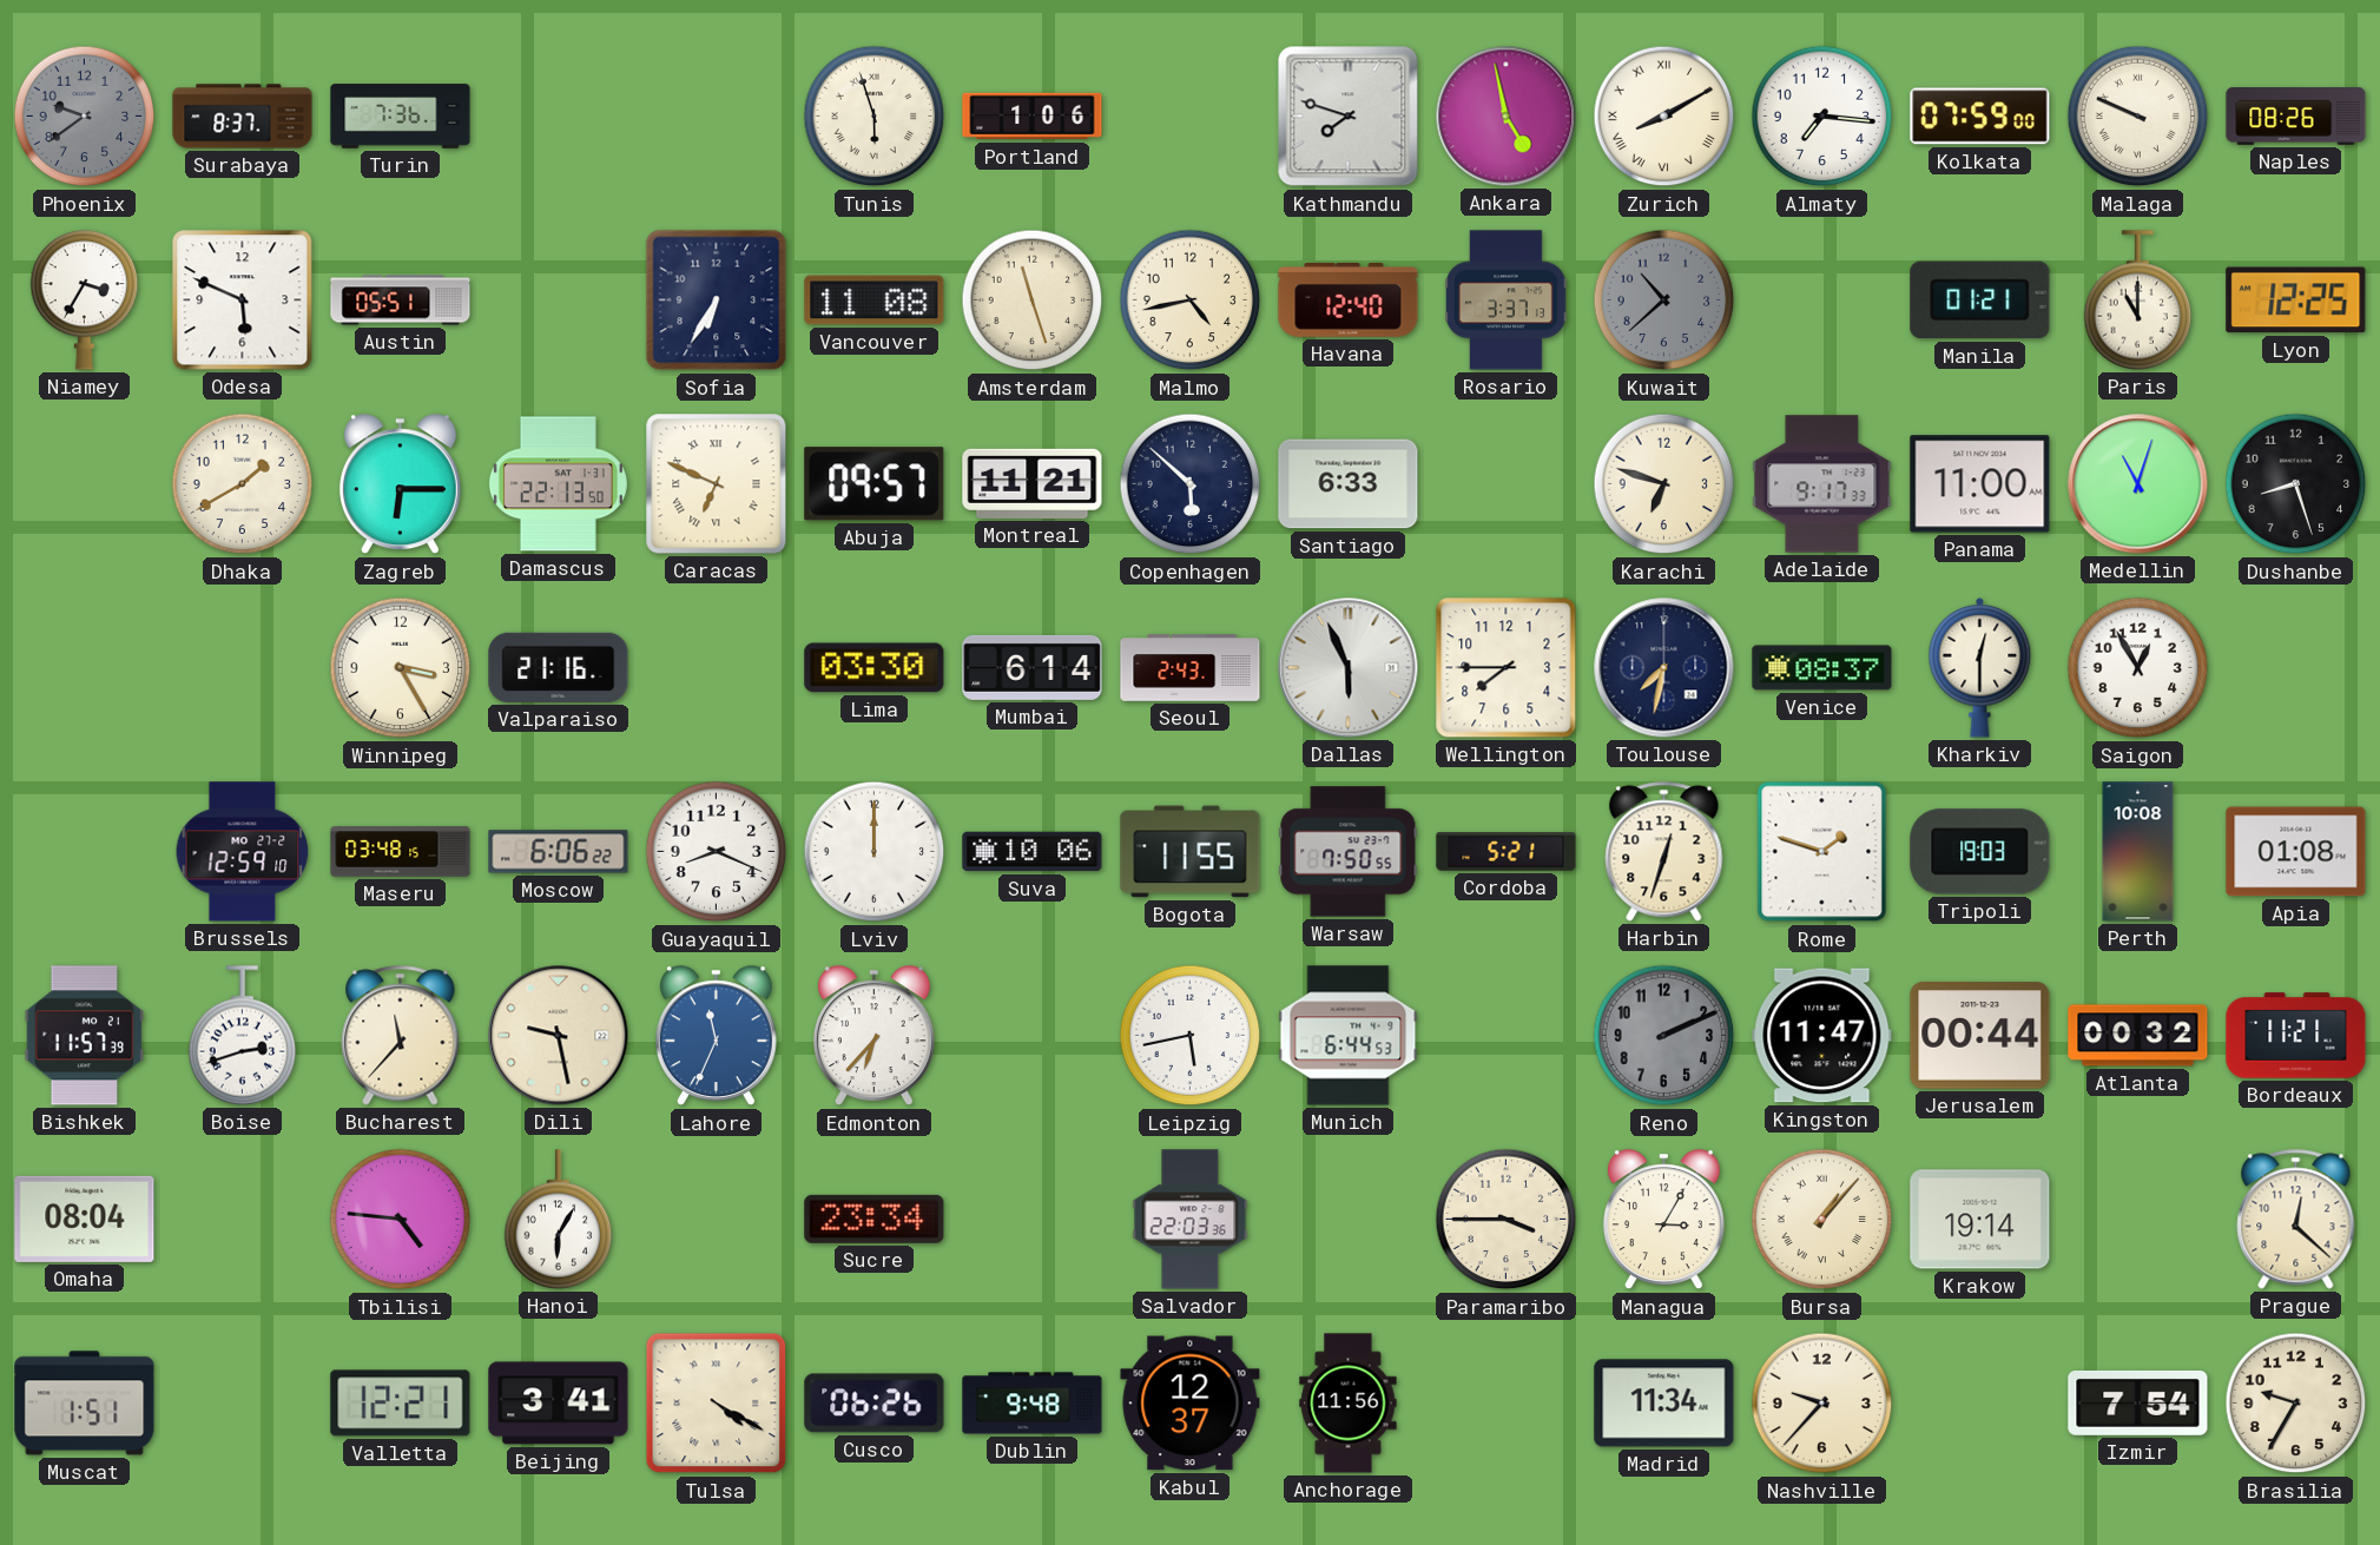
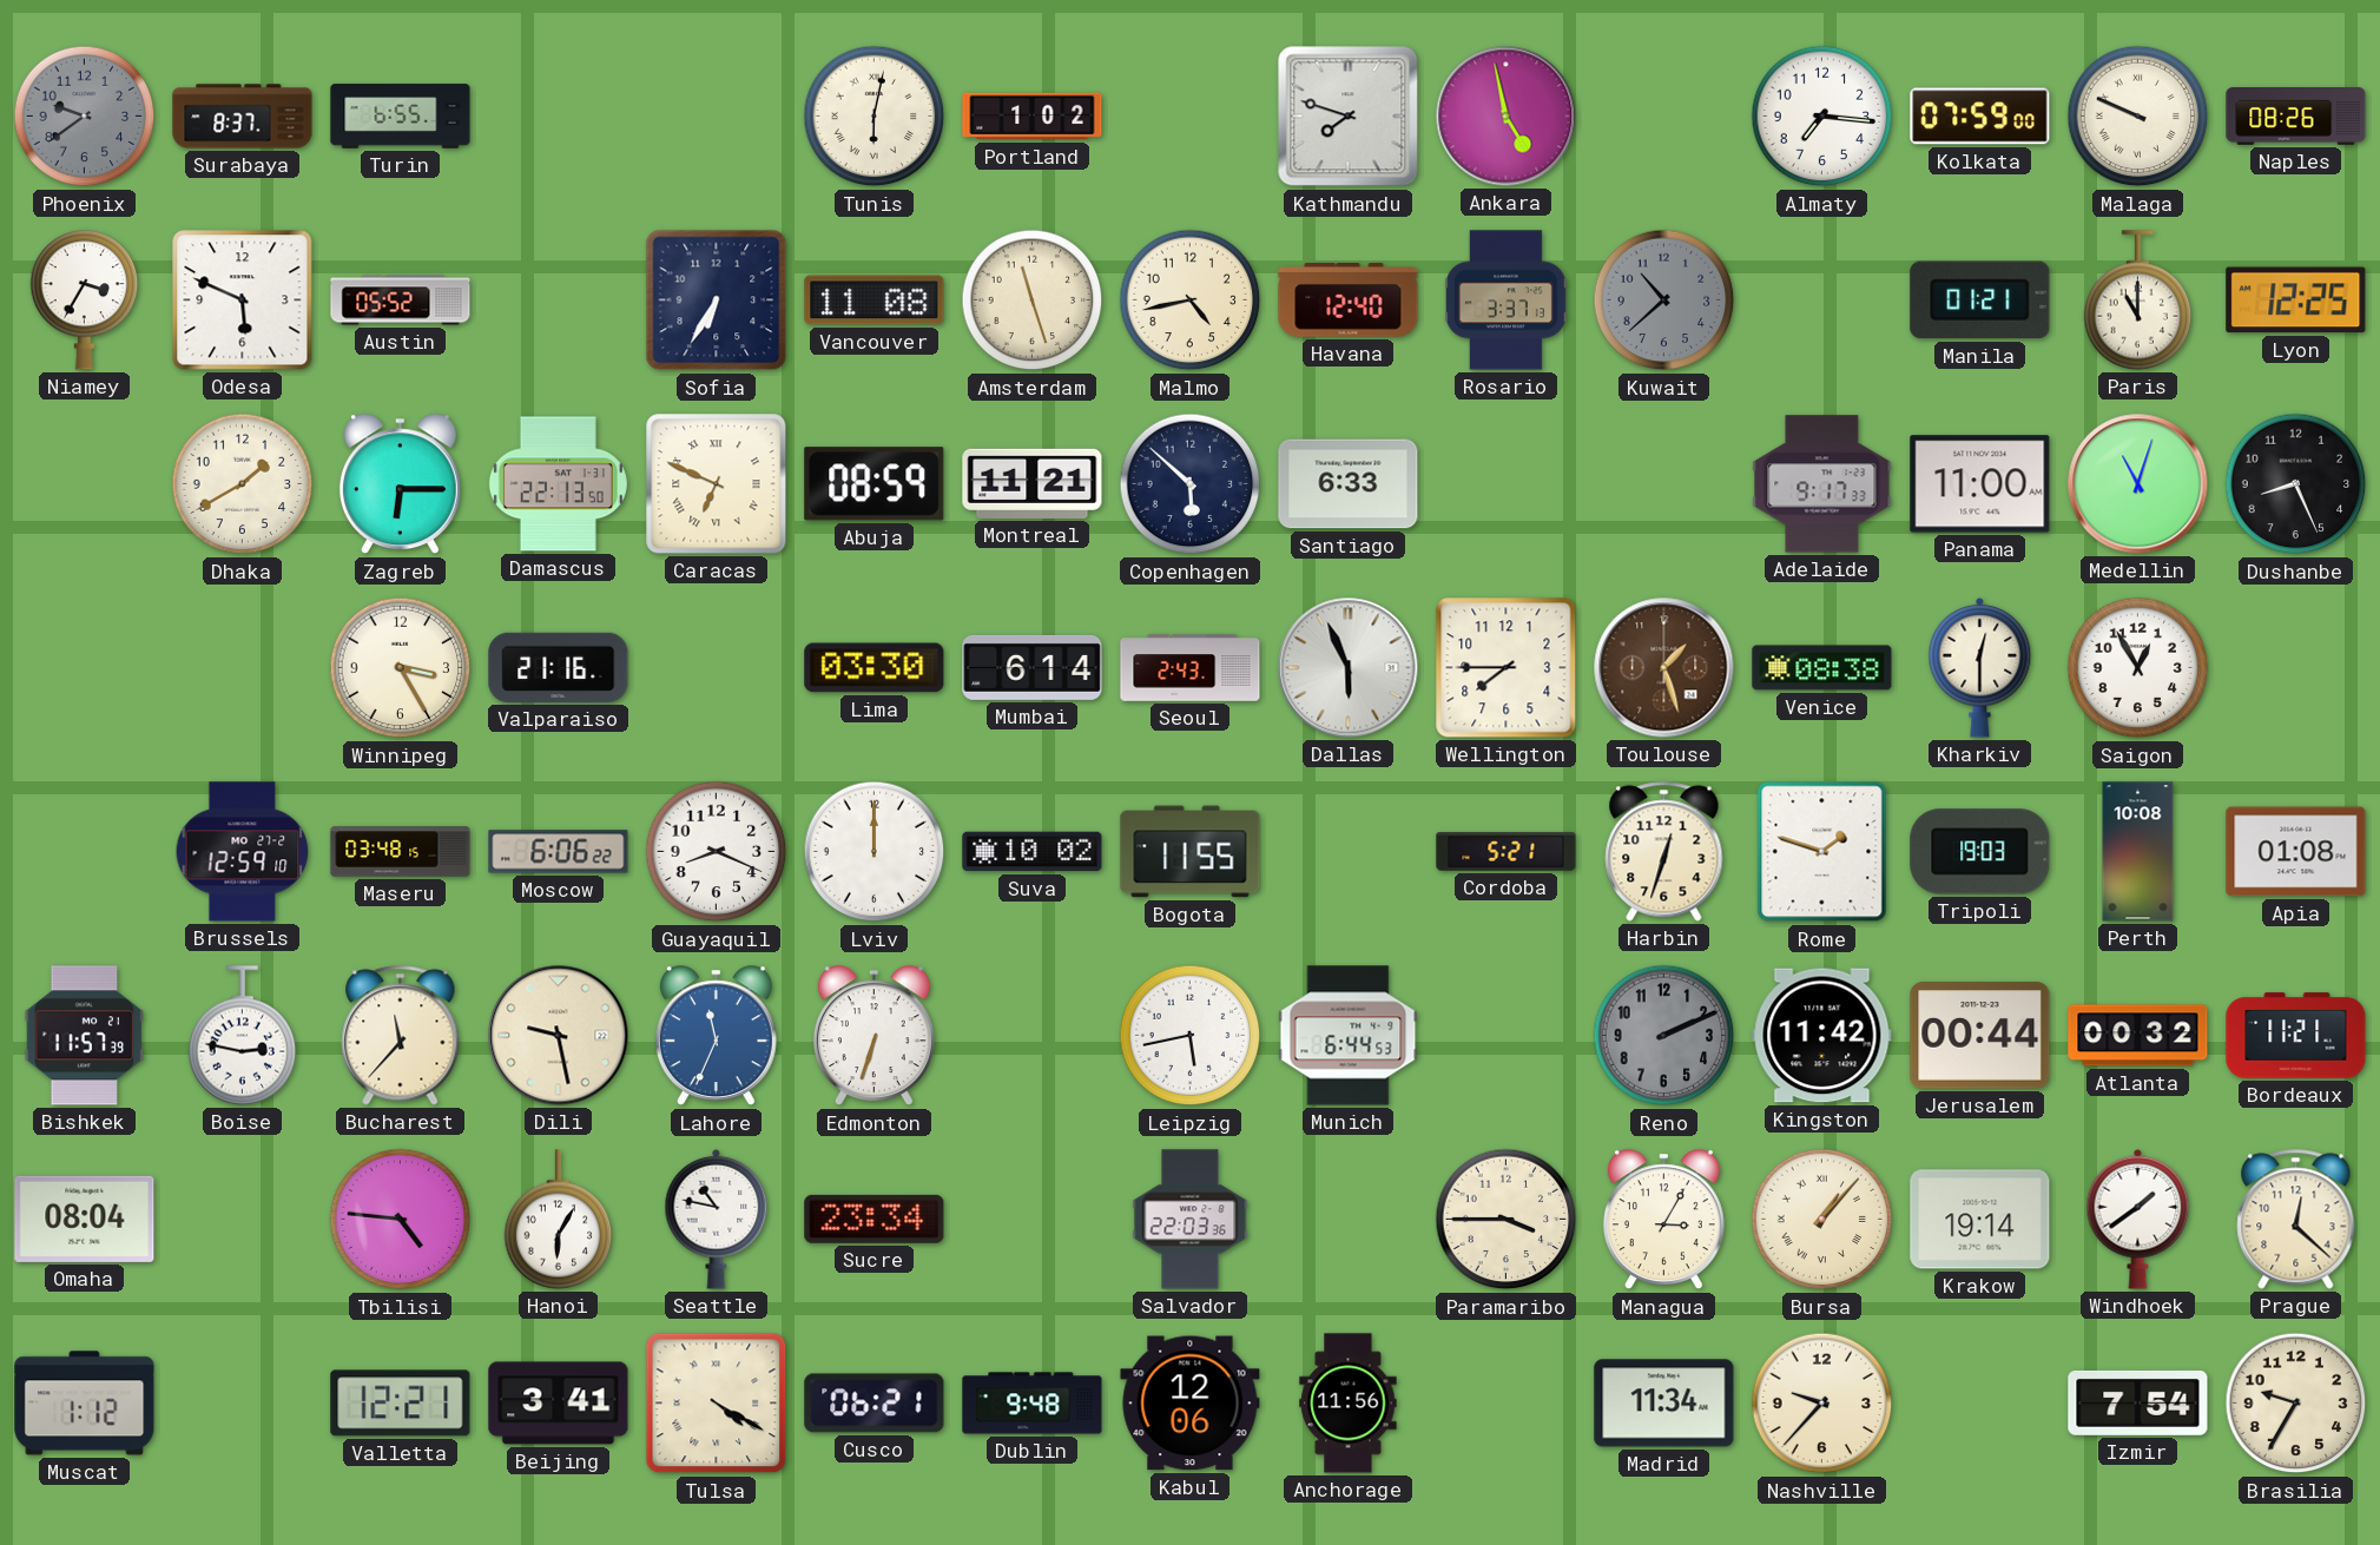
Turin: 7:36 -> 6:55 (401, 117)
Tunis: 5:57 -> 6:02 (875, 117)
Portland: 1:06 -> 1:02 (1033, 117)
Zurich: 8:10 -> none (1664, 117)
Austin: 05:51 -> 05:52 (401, 301)
Abuja: 09:57 -> 08:59 (875, 484)
Karachi: 6:48 -> none (1664, 484)
Dushanbe: 8:27 -> 8:26 (2296, 484)
Toulouse: 7:32 -> 1:27 (1664, 668)
Toulouse dial: navy -> brown (1664, 668)
Venice: 08:37 -> 08:38 (1822, 668)
Suva: 10:06 -> 10:02 (1033, 852)
Warsaw: 7:50 -> none (1349, 852)
Boise: 2:42 -> 2:47 (243, 1036)
Edmonton: 6:37 -> 6:33 (873, 1036)
Kingston: 11:47 -> 11:42 (1822, 1036)
Seattle: none -> 10:47 (717, 1219)
Windhoek: none -> 1:39 (2138, 1219)
Muscat: 1:51 -> 1:12 (85, 1404)
Cusco: 06:26 -> 06:21 (875, 1404)
Kabul: 12:37 -> 12:06 (1191, 1404)
